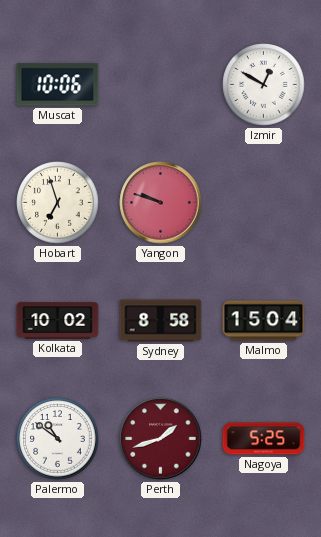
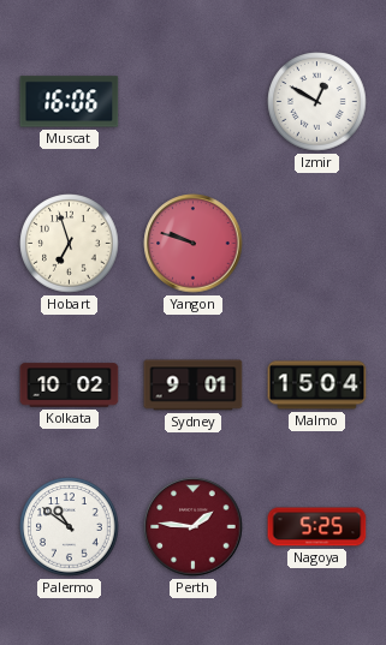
Muscat: 10:06 -> 16:06 (70, 102)
Sydney: 8:58 -> 9:01 (194, 386)
Perth: 1:42 -> 1:46 (194, 527)
